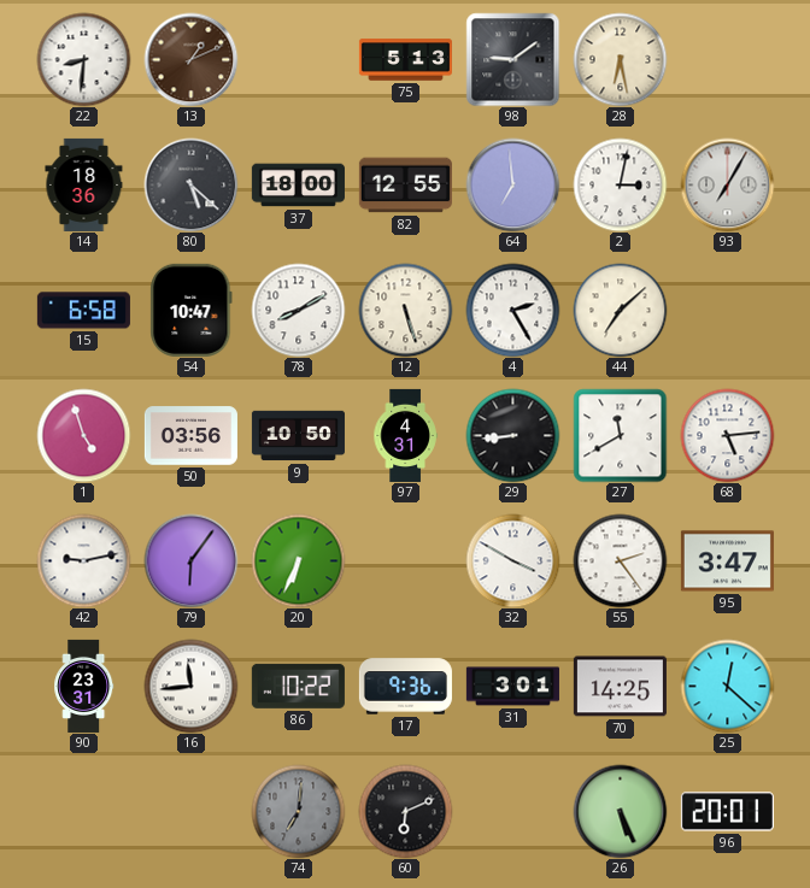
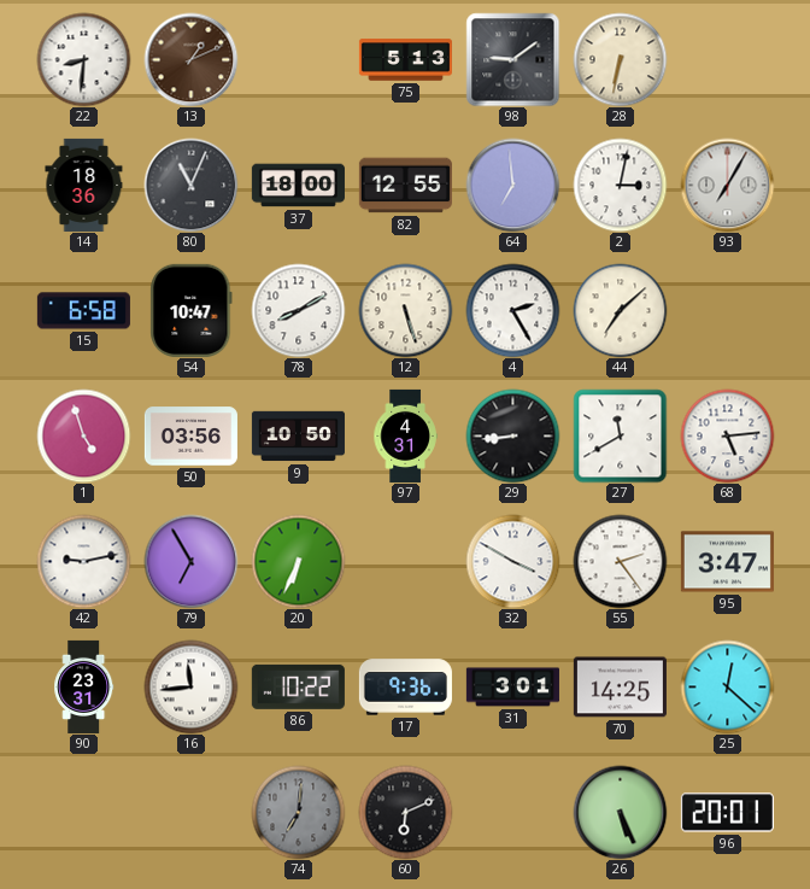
28: 6:28 -> 6:32 (620, 59)
80: 5:22 -> 11:04 (190, 185)
79: 6:06 -> 6:55 (190, 561)
